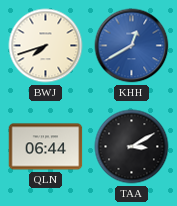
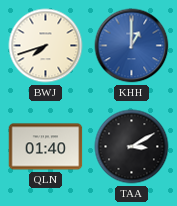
KHH: 12:40 -> 1:00 (132, 46)
QLN: 06:44 -> 01:40 (46, 147)
